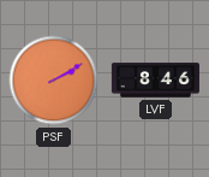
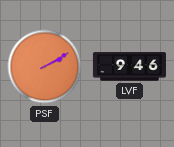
LVF: 8:46 -> 9:46 (129, 67)
